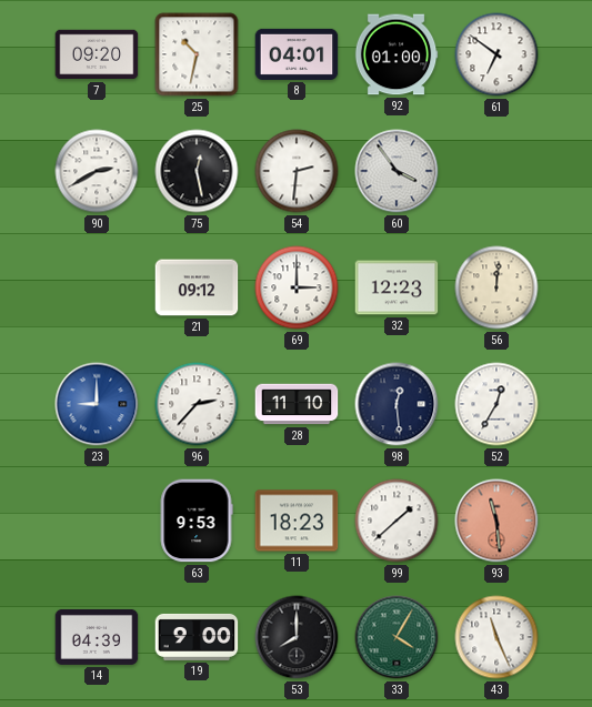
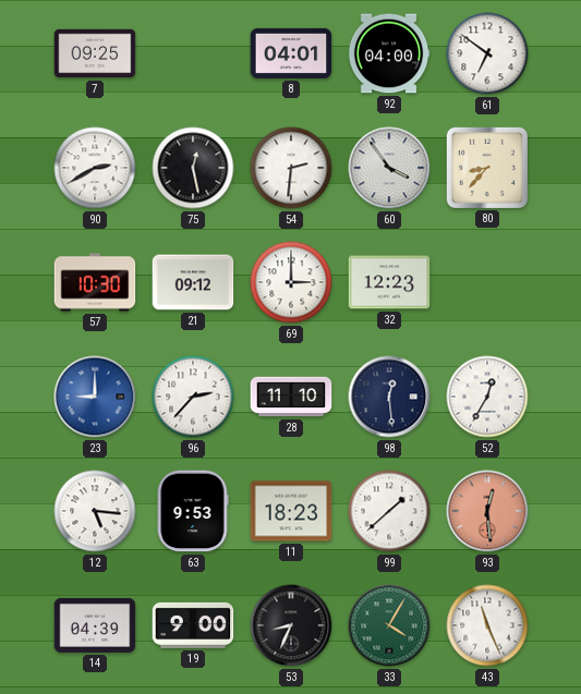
7: 09:20 -> 09:25 (95, 53)
25: 10:32 -> none (197, 54)
92: 01:00 -> 04:00 (389, 53)
80: none -> 8:37 (487, 168)
57: none -> 10:30 (95, 282)
56: 12:01 -> none (496, 287)
12: none -> 5:16 (95, 511)
93: 11:29 -> 12:29 (487, 511)
53: 8:00 -> 8:34 (291, 625)
